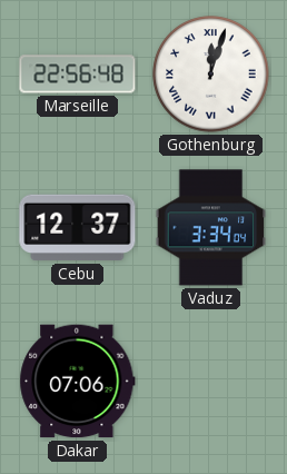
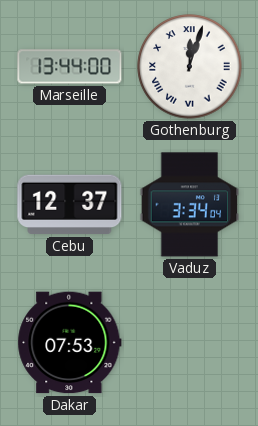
Marseille: 22:56 -> 13:44 (70, 67)
Dakar: 07:06 -> 07:53 (70, 343)
